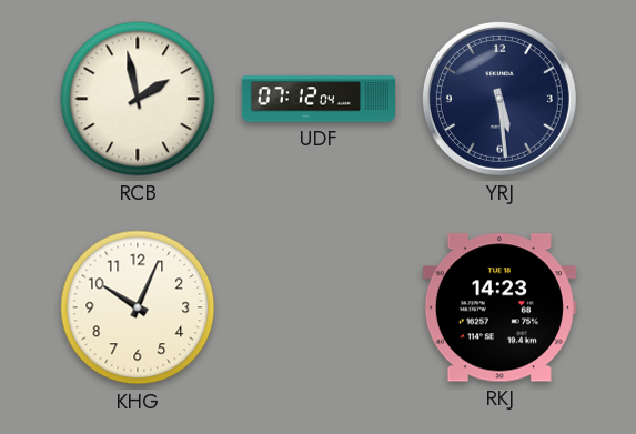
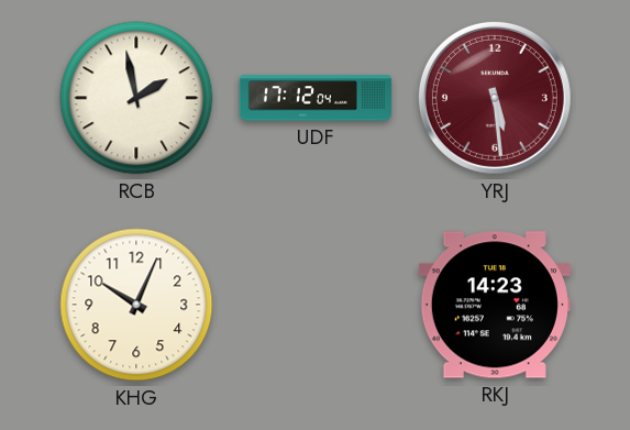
UDF: 07:12 -> 17:12 (314, 98)
YRJ dial: navy -> burgundy (495, 98)
